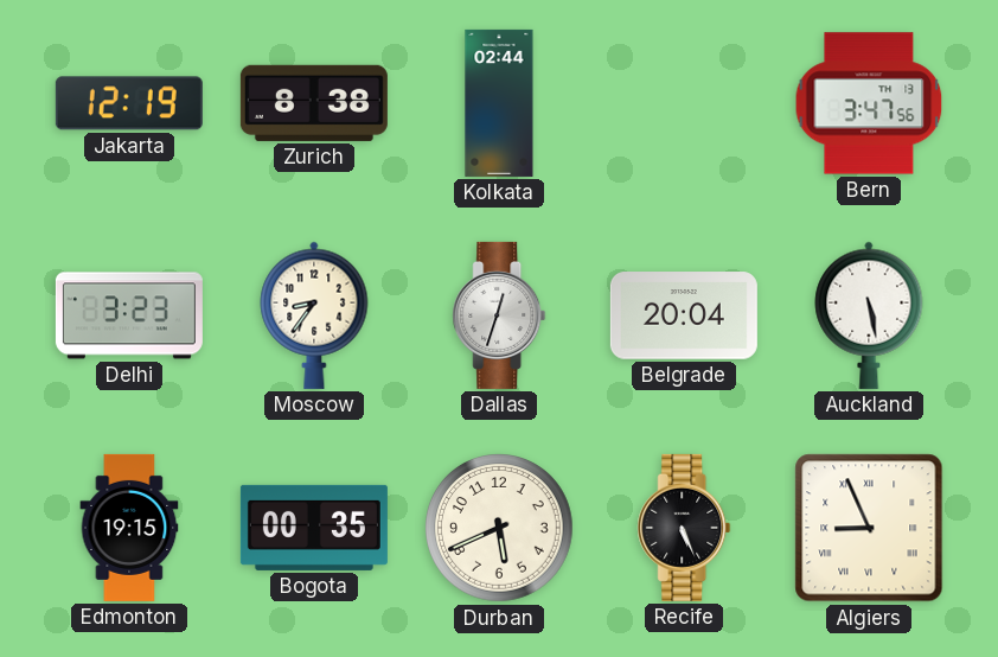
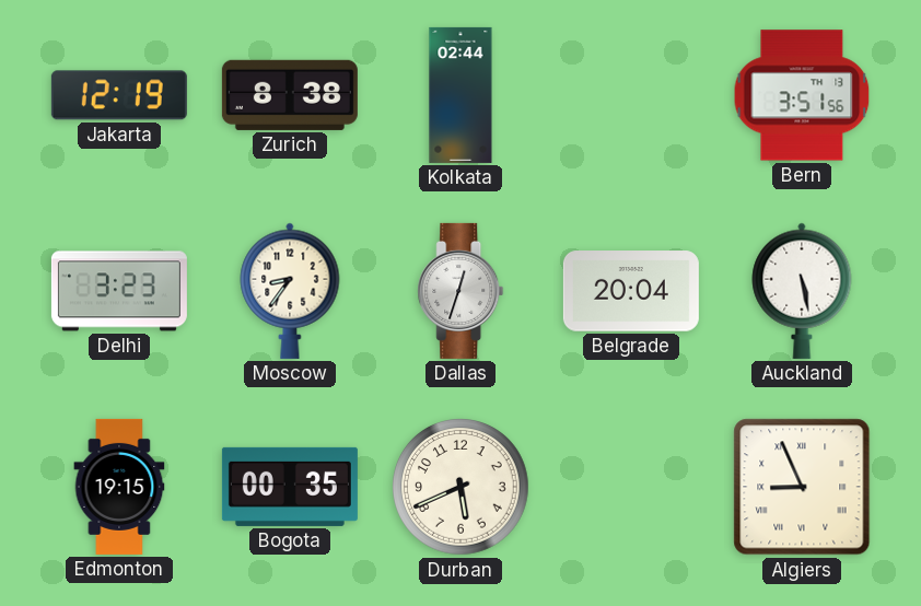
Bern: 3:47 -> 3:51 (802, 95)
Recife: 5:26 -> none (684, 528)
